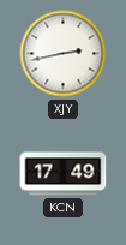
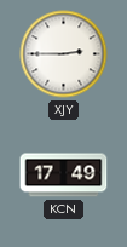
XJY: 2:43 -> 2:45 (64, 54)
